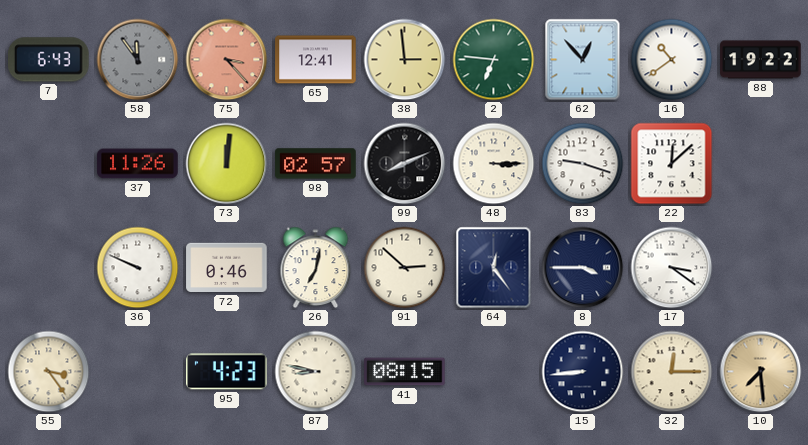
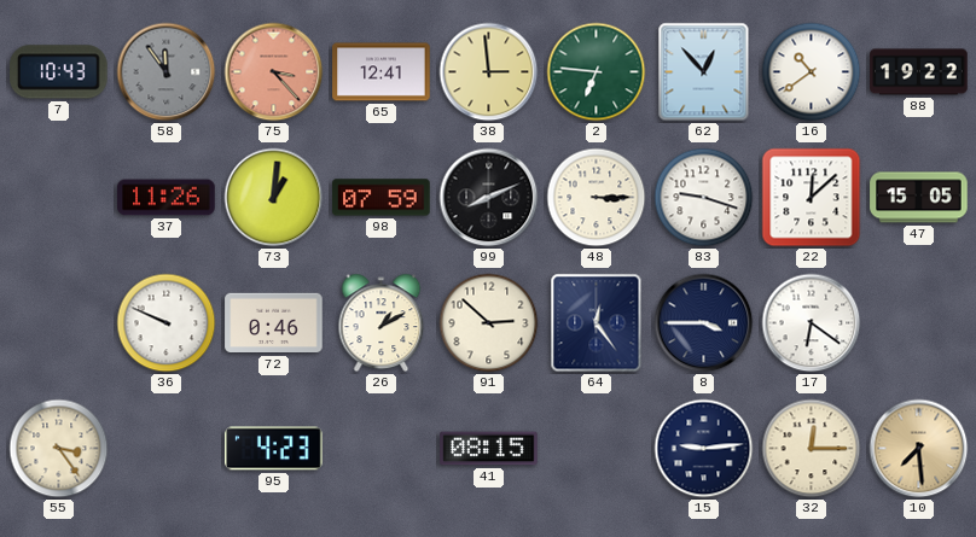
7: 6:43 -> 10:43 (59, 72)
73: 12:01 -> 1:01 (274, 198)
98: 02:57 -> 07:59 (382, 198)
47: none -> 15:05 (919, 198)
26: 7:02 -> 1:10 (382, 323)
17: 3:21 -> 6:21 (812, 323)
87: 8:47 -> none (316, 372)
15: 8:44 -> 9:14 (704, 449)
